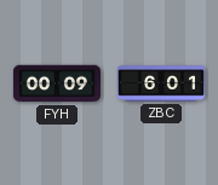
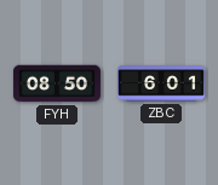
FYH: 00:09 -> 08:50 (57, 83)
